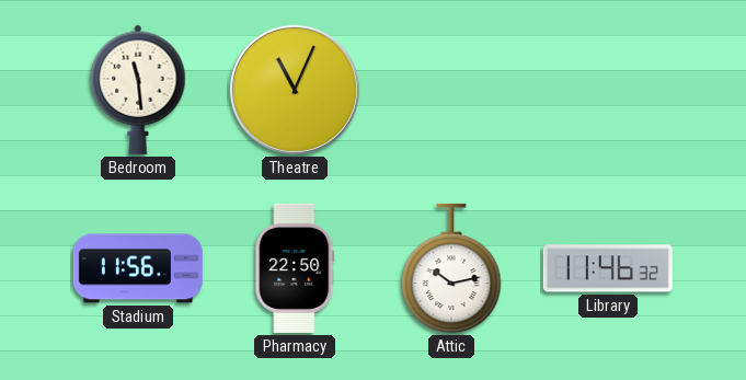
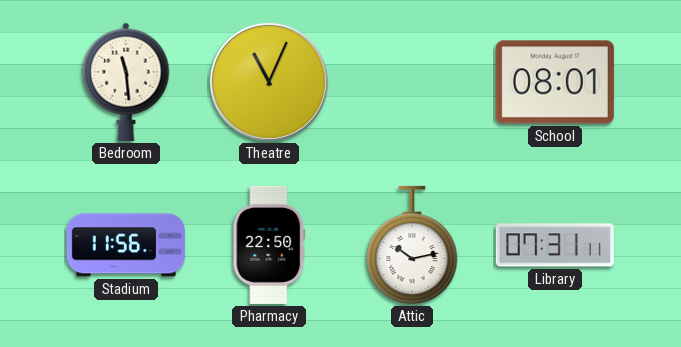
School: none -> 08:01 (555, 82)
Library: 11:46 -> 07:31 (555, 245)
